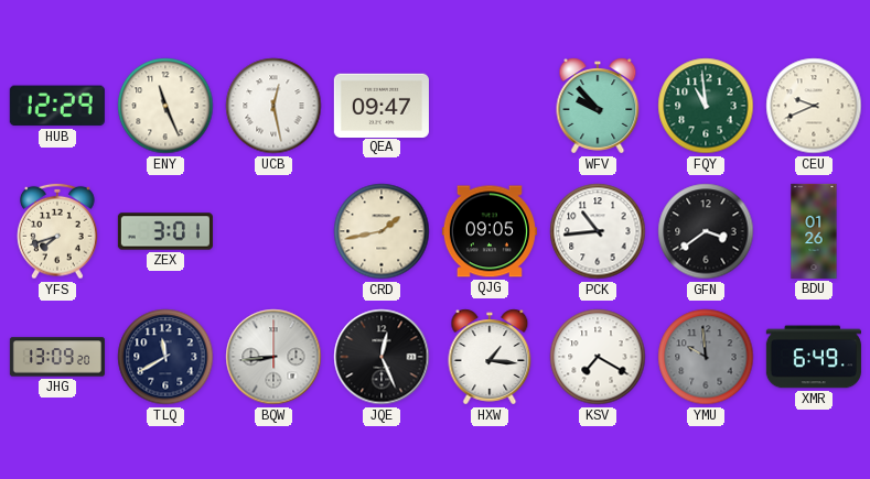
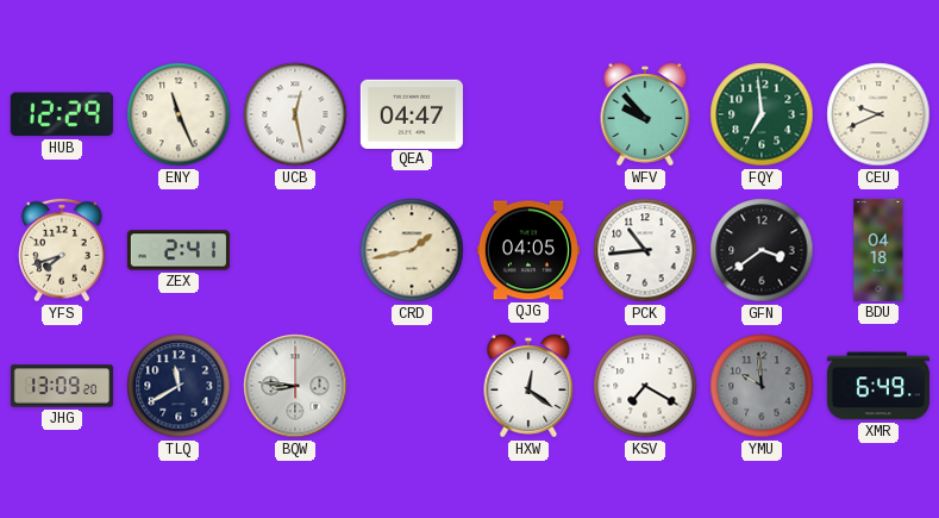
QEA: 09:47 -> 04:47 (412, 113)
FQY: 10:59 -> 6:59 (762, 114)
ZEX: 3:01 -> 2:41 (179, 250)
QJG: 09:05 -> 04:05 (528, 250)
BDU: 01:26 -> 04:18 (878, 250)
BQW: 8:44 -> 8:46 (295, 386)
JQE: 12:26 -> none (382, 357)
HXW: 1:16 -> 12:21 (528, 386)
